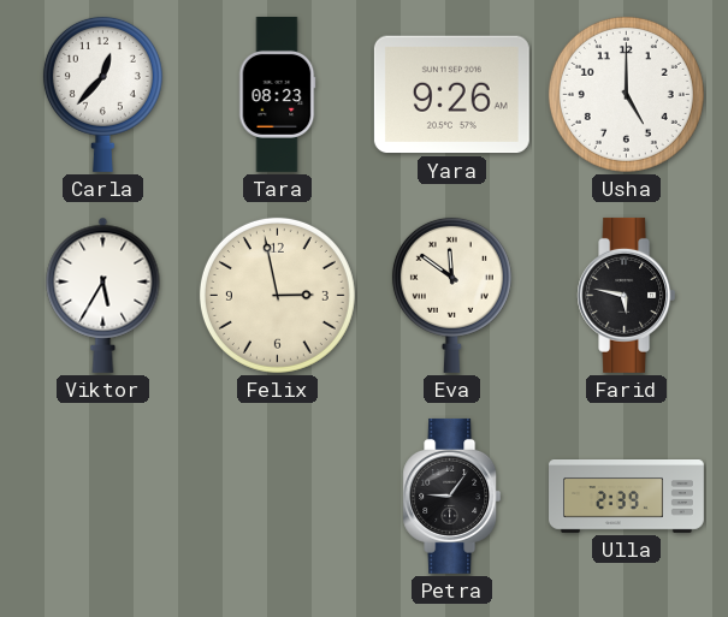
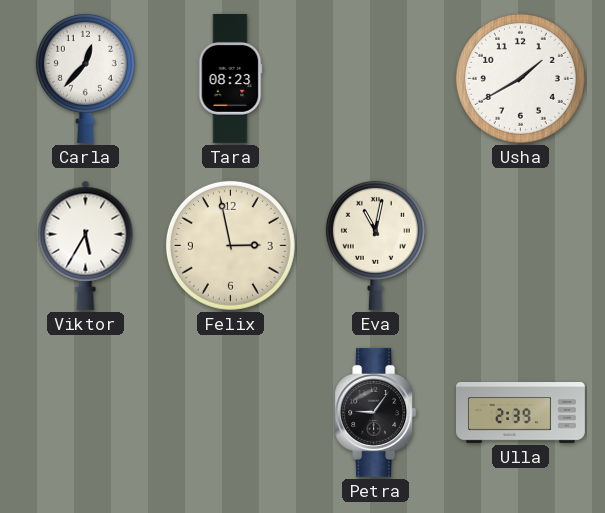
Yara: 9:26 -> none (451, 95)
Usha: 5:00 -> 1:40 (520, 78)
Eva: 11:51 -> 11:02 (375, 245)
Farid: 5:47 -> none (627, 295)
